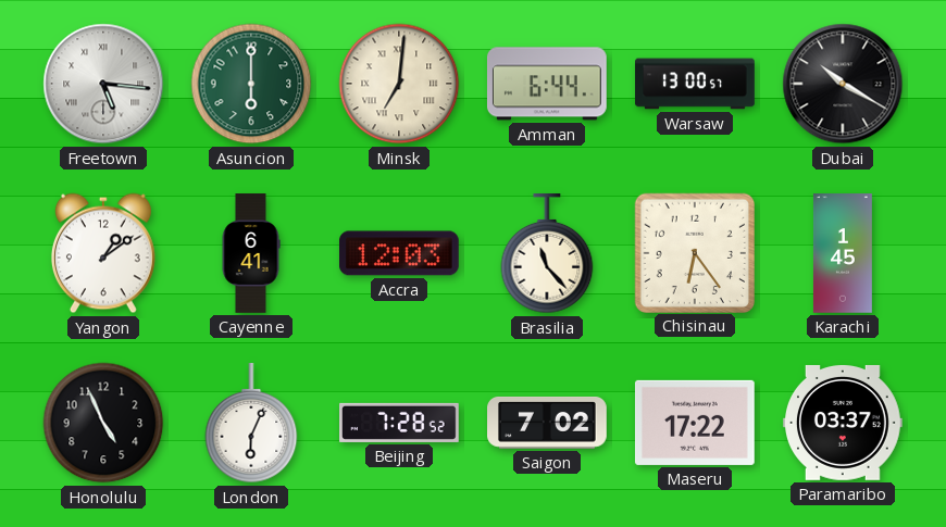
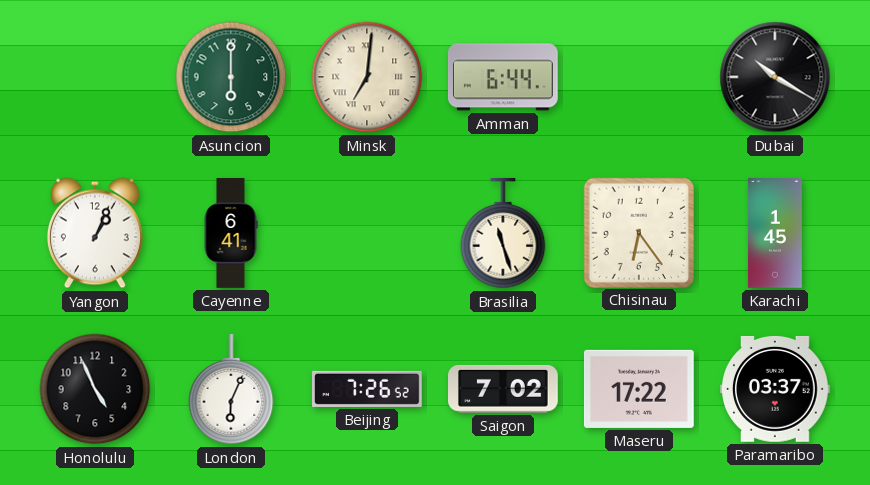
Freetown: 5:16 -> none (103, 84)
Warsaw: 13:00 -> none (695, 84)
Yangon: 1:09 -> 1:04 (95, 233)
Accra: 12:03 -> none (400, 253)
Brasilia: 11:23 -> 11:27 (503, 234)
Beijing: 7:28 -> 7:26 (367, 389)
